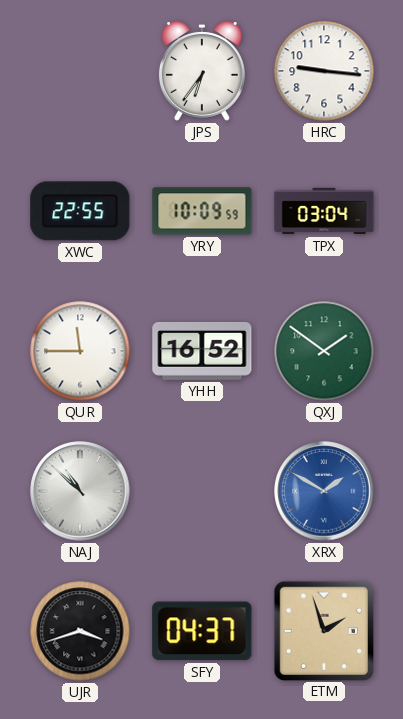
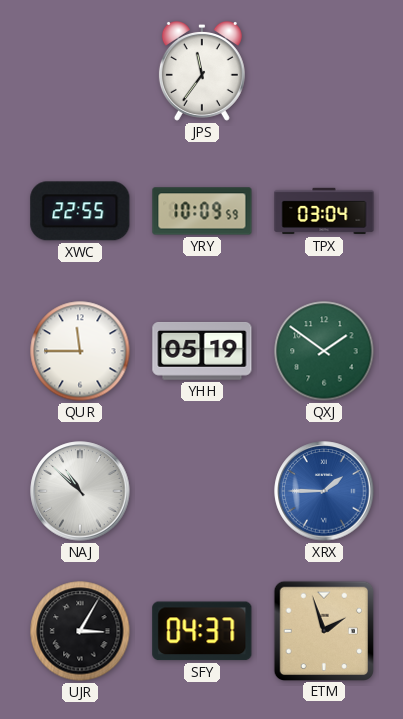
JPS: 6:36 -> 11:36 (202, 71)
HRC: 9:16 -> none (324, 71)
YHH: 16:52 -> 05:19 (202, 351)
XRX: 1:50 -> 1:45 (324, 491)
UJR: 3:42 -> 3:05 (80, 631)
